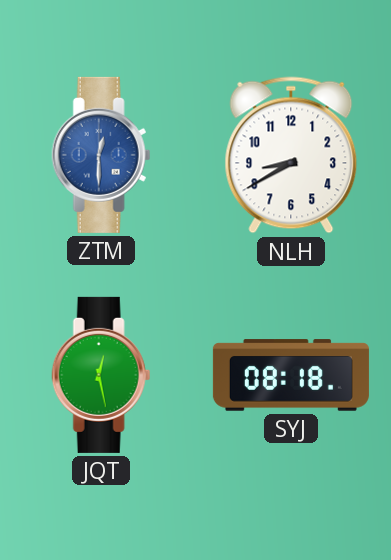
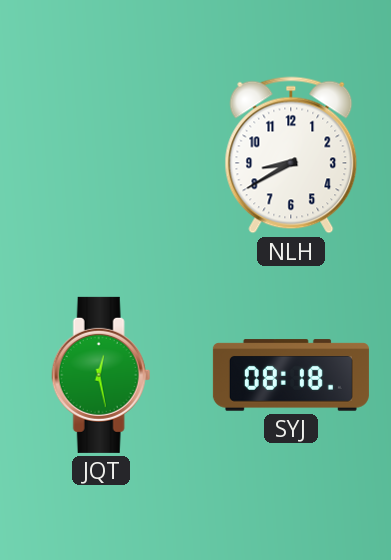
ZTM: 12:30 -> none (101, 155)
